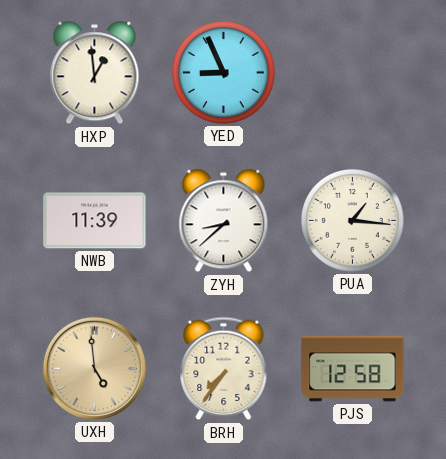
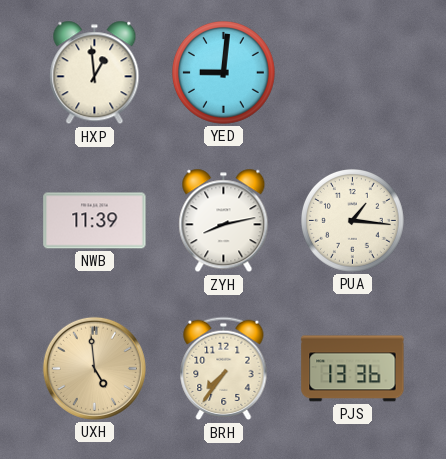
YED: 8:56 -> 9:01 (224, 73)
ZYH: 8:38 -> 8:13 (224, 221)
PJS: 12:58 -> 13:36 (353, 369)
